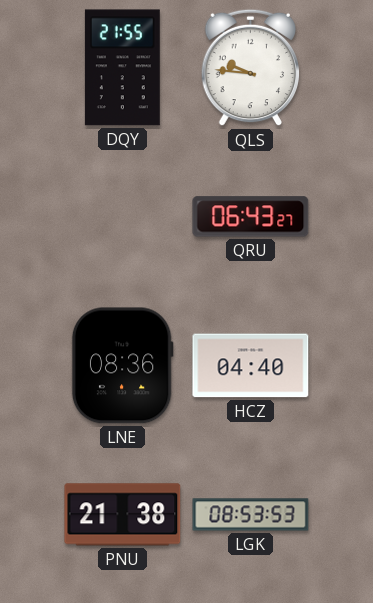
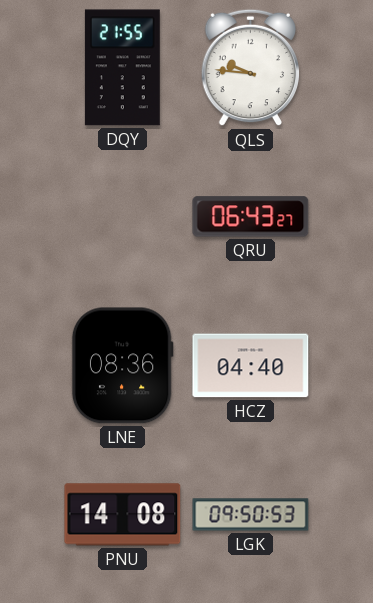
PNU: 21:38 -> 14:08 (123, 515)
LGK: 08:53 -> 09:50 (251, 515)
